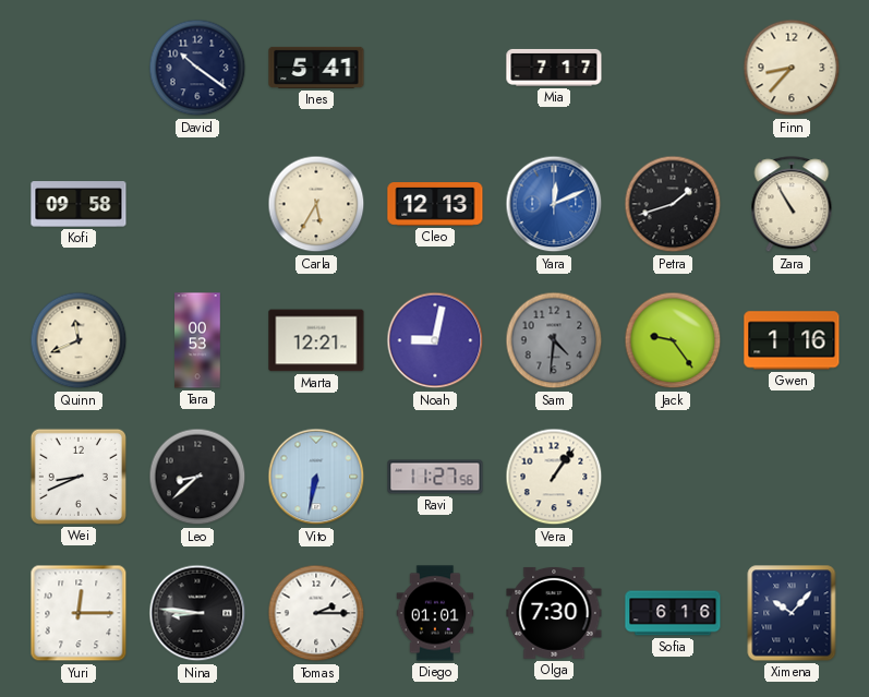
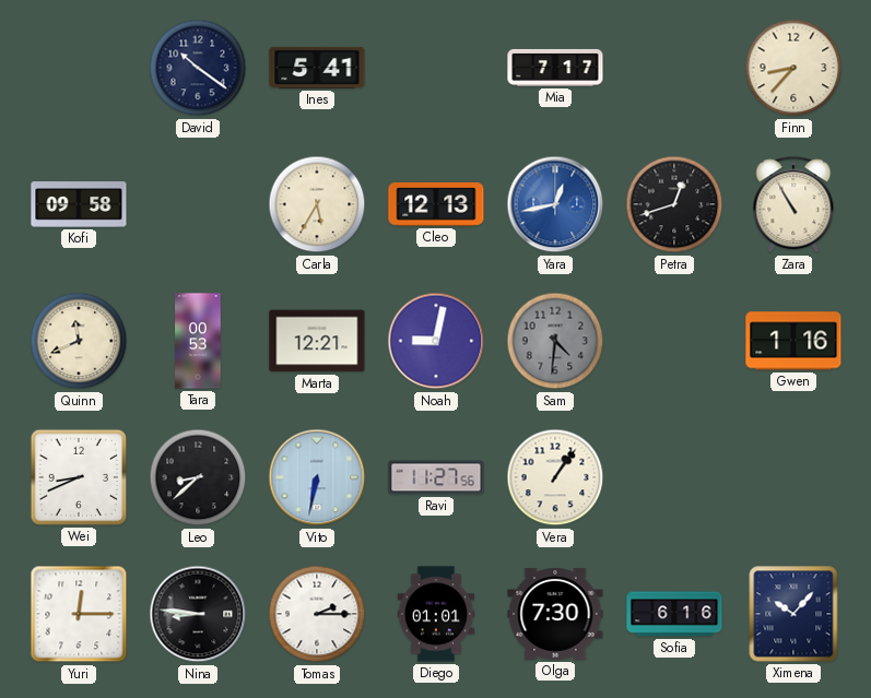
Yara: 12:11 -> 12:43 (555, 204)
Petra: 1:42 -> 12:42 (674, 204)
Jack: 9:24 -> none (673, 340)
